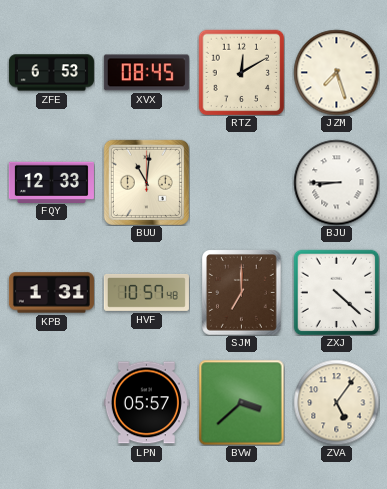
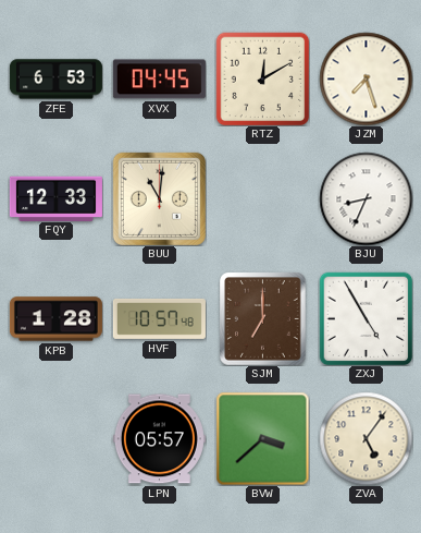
XVX: 08:45 -> 04:45 (159, 80)
BJU: 8:45 -> 8:34 (366, 198)
KPB: 1:31 -> 1:28 (55, 319)
ZXJ: 4:22 -> 4:55 (366, 318)
